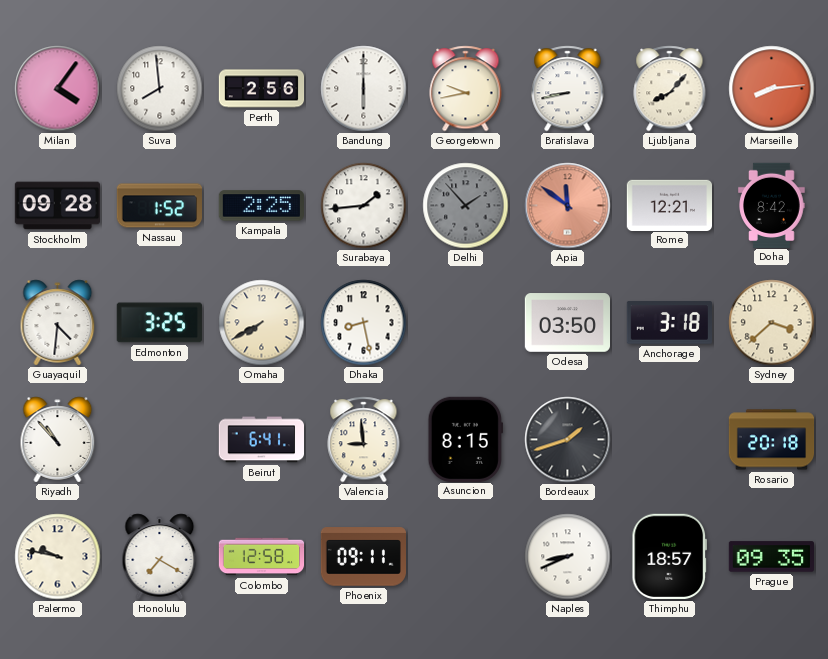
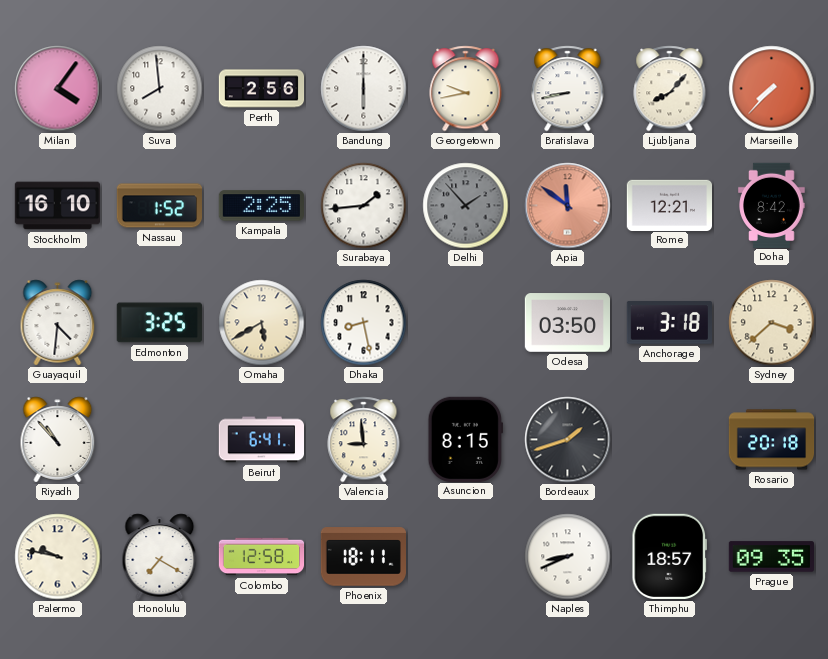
Marseille: 8:14 -> 7:37 (772, 89)
Stockholm: 09:28 -> 16:10 (57, 206)
Omaha: 7:40 -> 5:40 (262, 323)
Phoenix: 09:11 -> 18:11 (363, 557)
